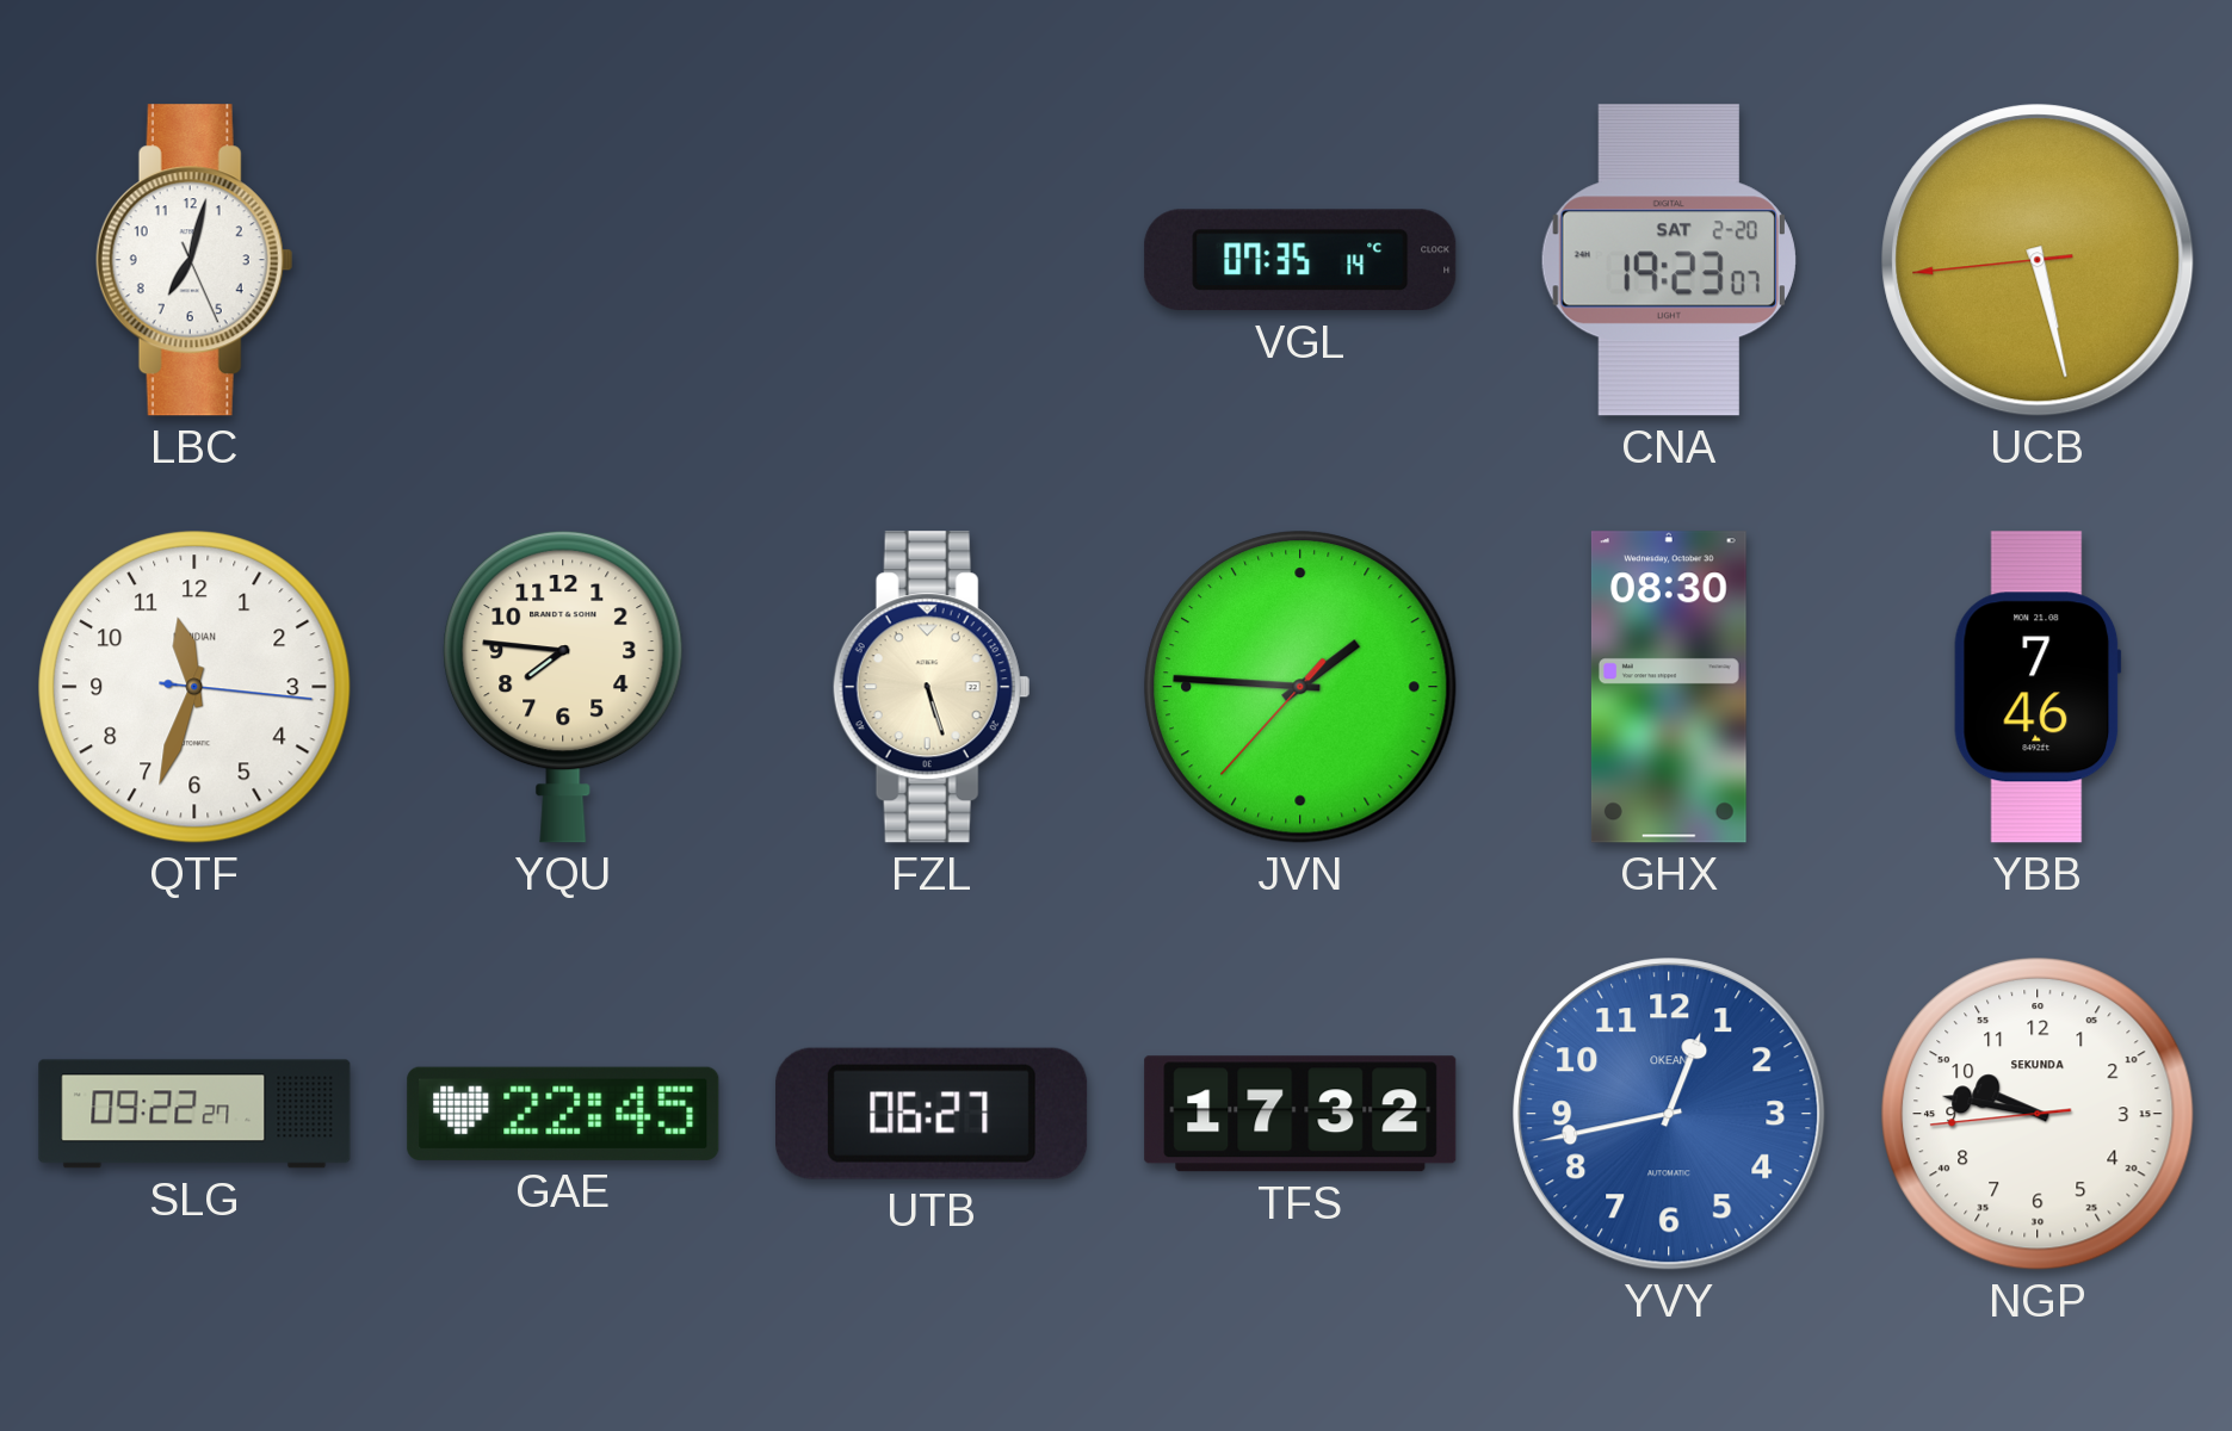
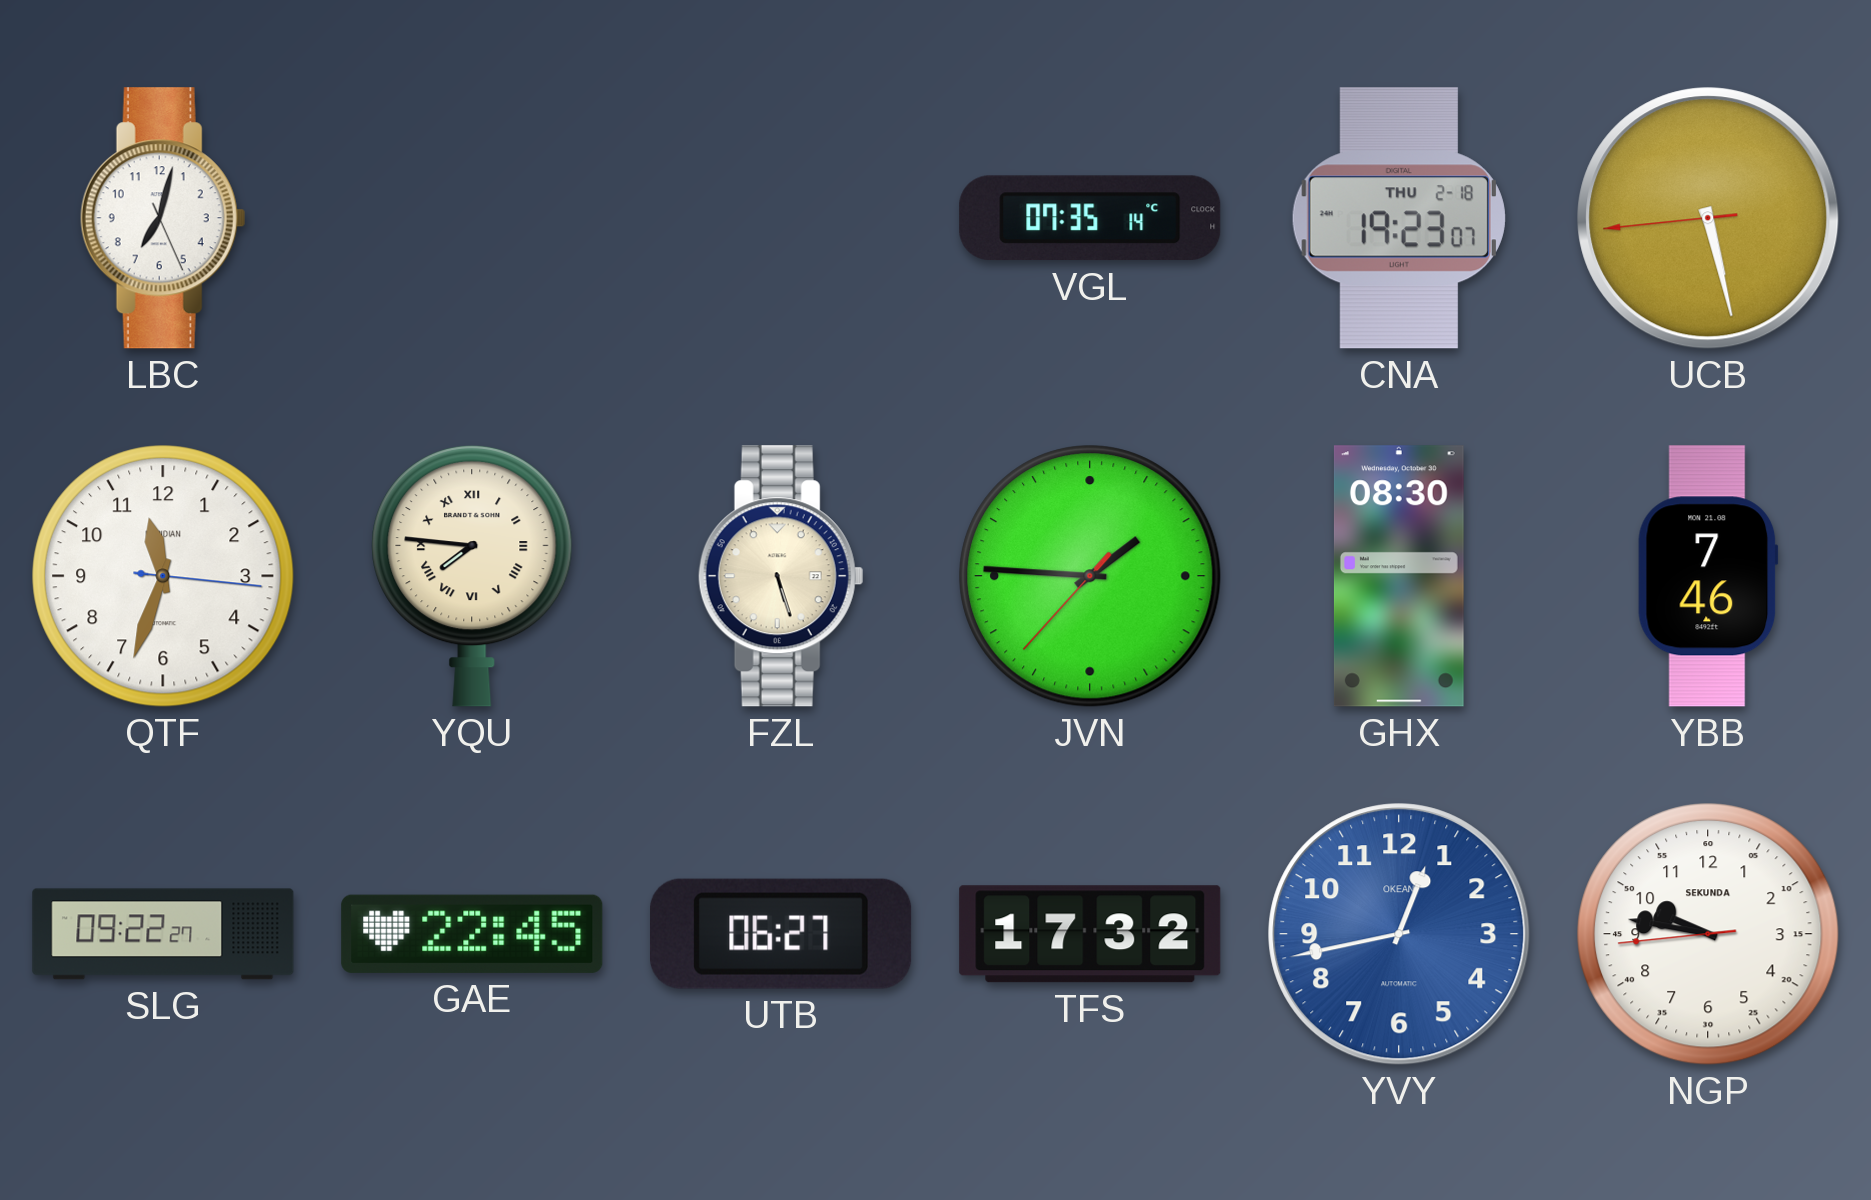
CNA date: SAT 2-20 -> THU 2-18 (1399, 218)
YQU numerals: Arabic -> Roman (472, 576)
